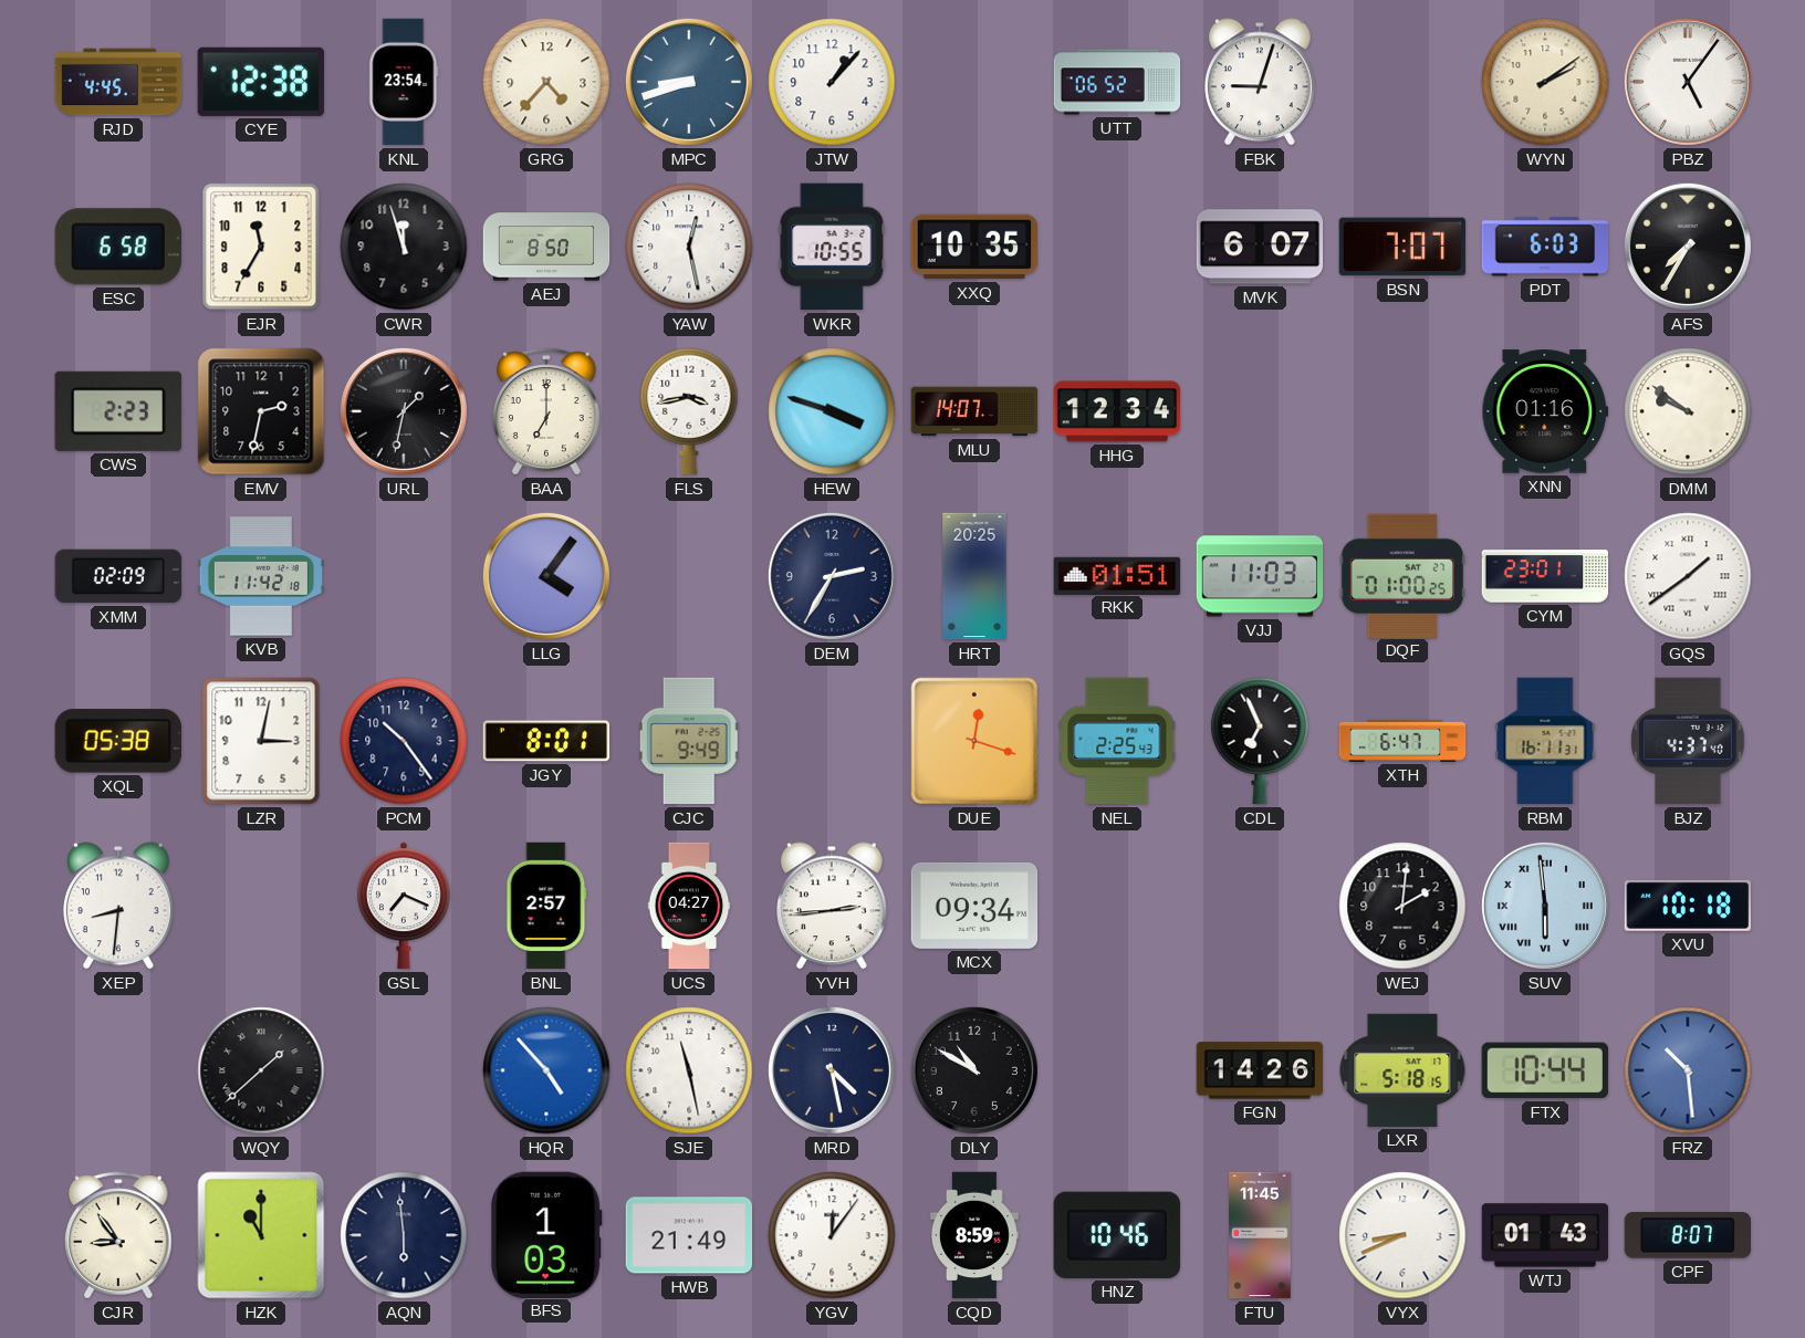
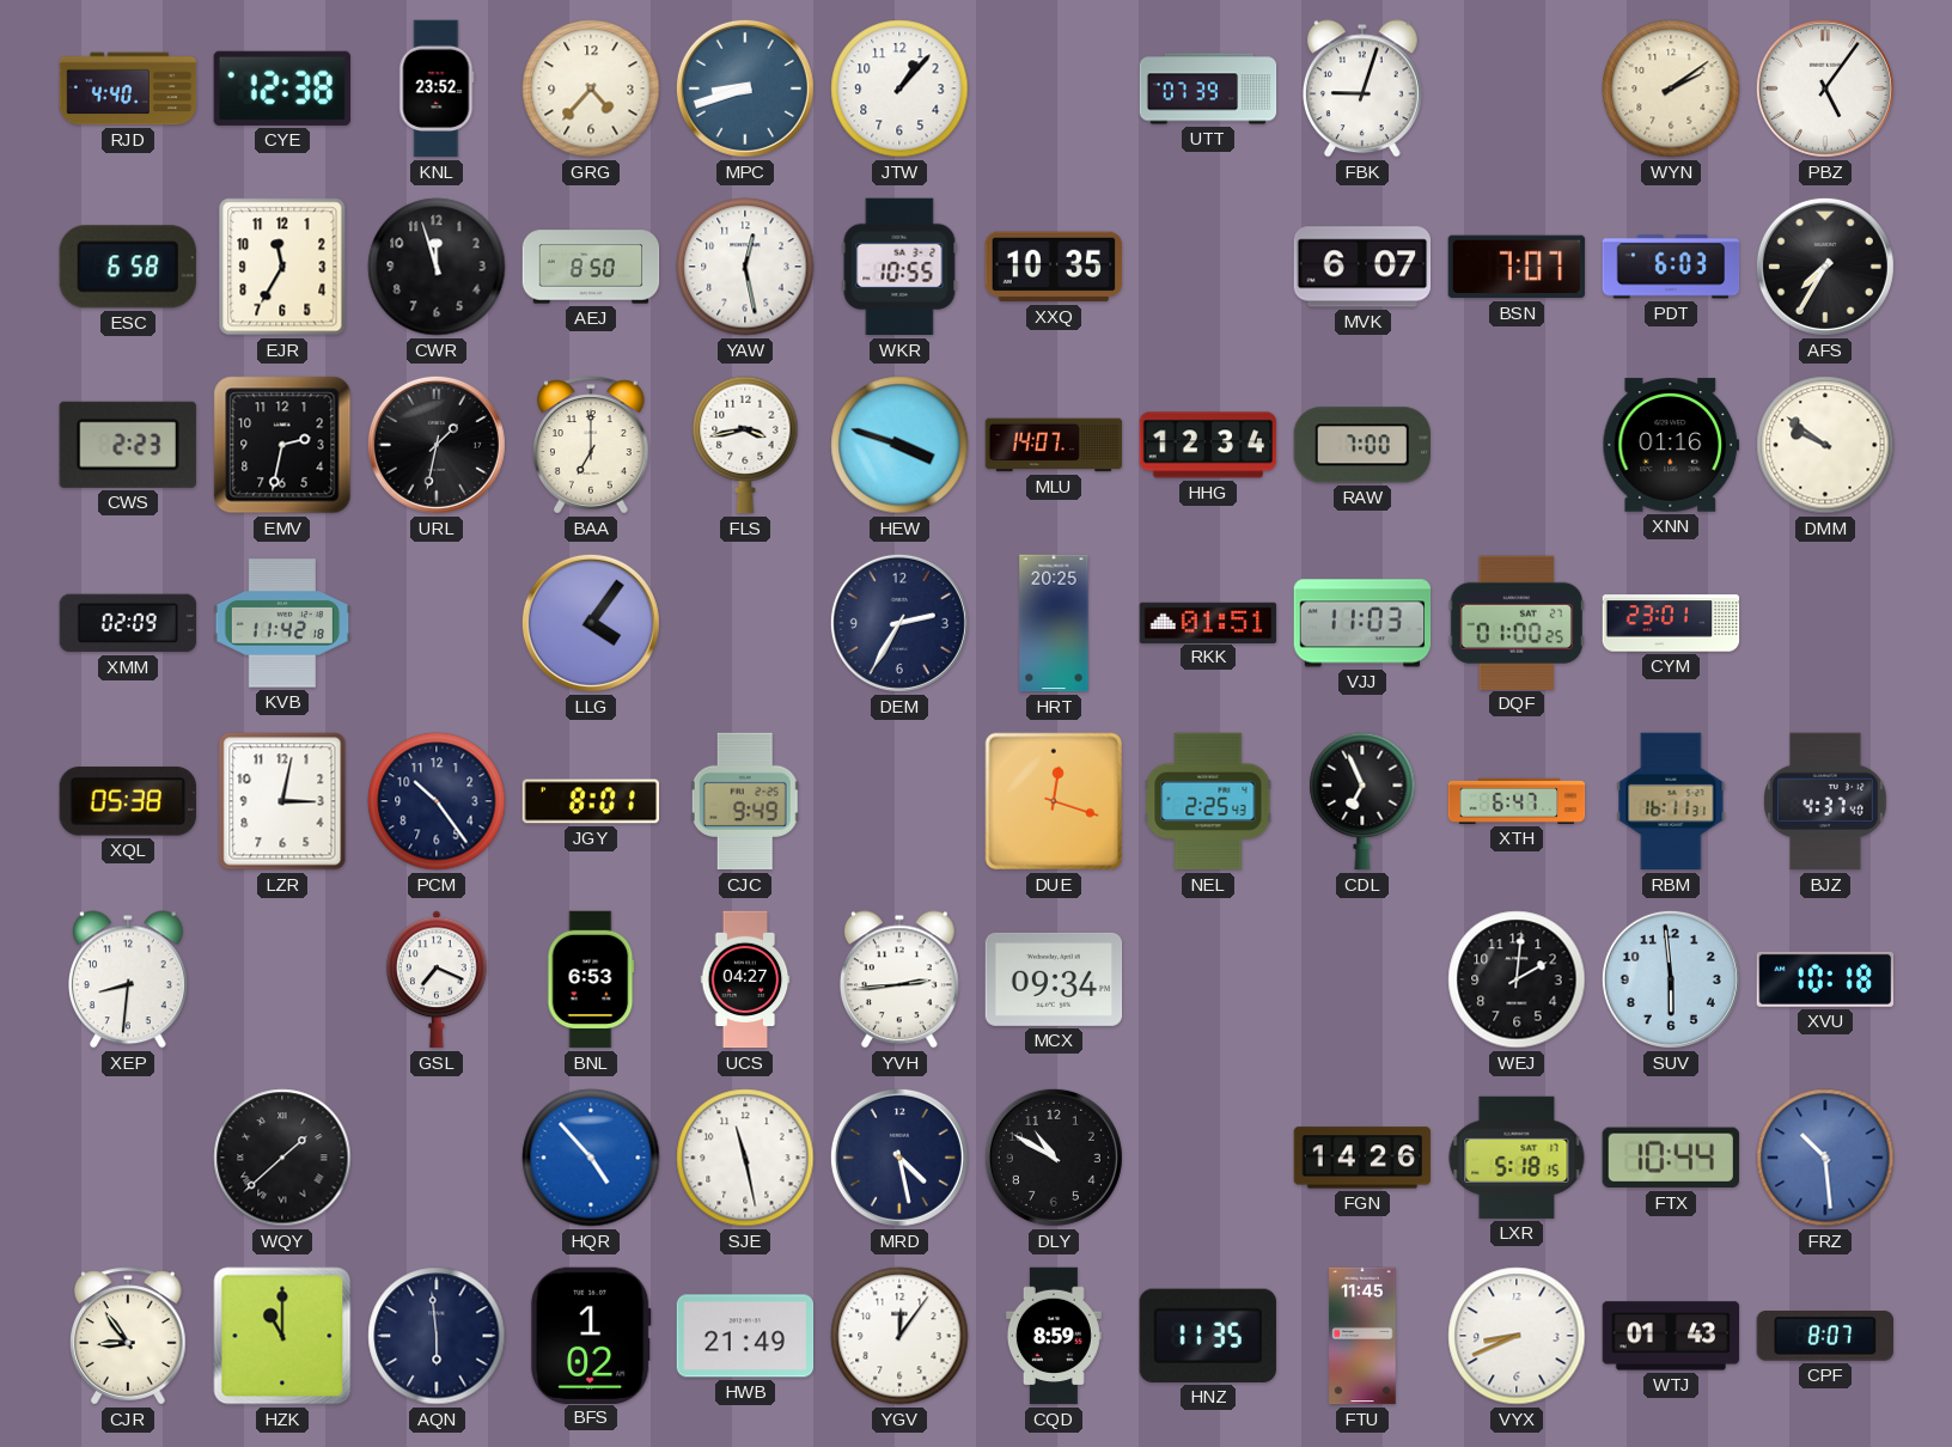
RJD: 4:45 -> 4:40 (128, 88)
KNL: 23:54 -> 23:52 (437, 88)
UTT: 06:52 -> 07:39 (1208, 88)
RAW: none -> 7:00 (1361, 445)
GQS: 1:39 -> none (1688, 576)
BNL: 2:57 -> 6:53 (591, 979)
SUV numerals: Roman -> Arabic (1671, 979)
BFS: 1:03 -> 1:02 (591, 1335)
HNZ: 10:46 -> 11:35 (1208, 1336)
